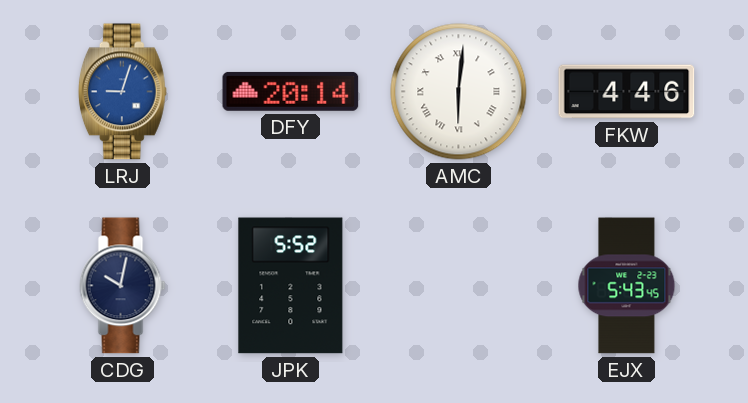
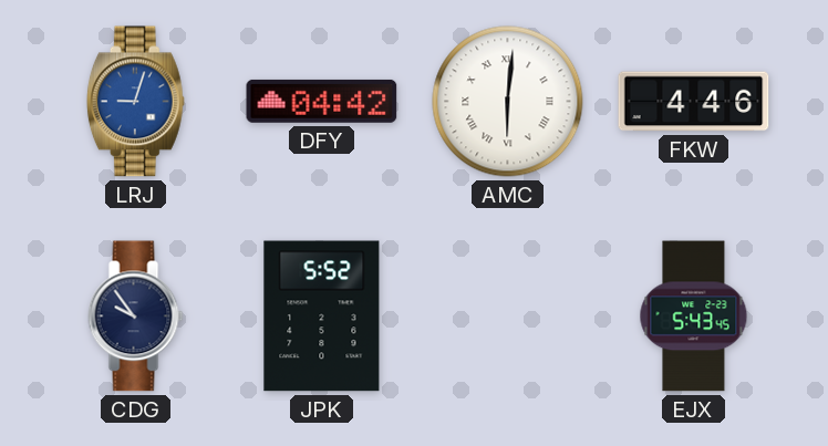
DFY: 20:14 -> 04:42 (322, 101)
CDG: 10:02 -> 9:54 (136, 317)
